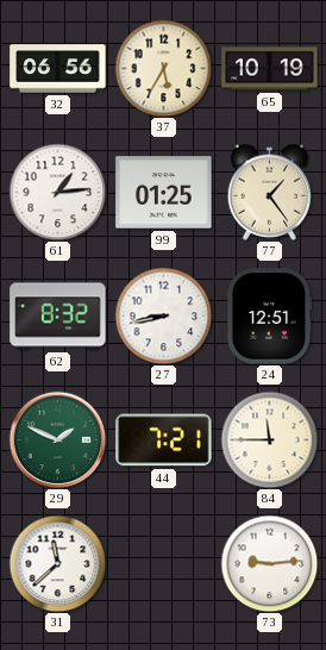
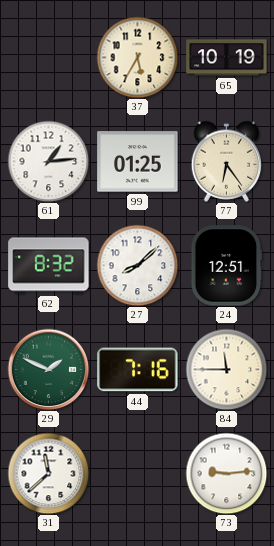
32: 06:56 -> none (58, 69)
77: 1:24 -> 6:24 (227, 161)
27: 8:43 -> 8:08 (137, 265)
44: 7:21 -> 7:16 (138, 370)
